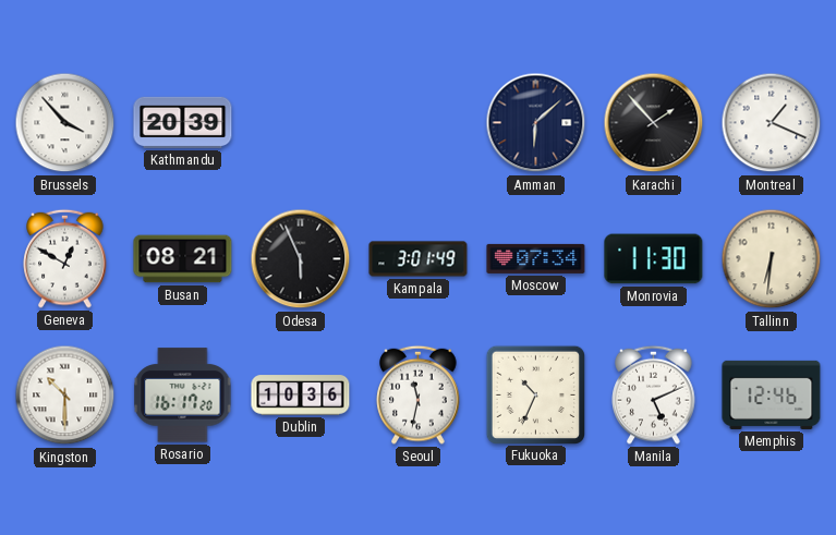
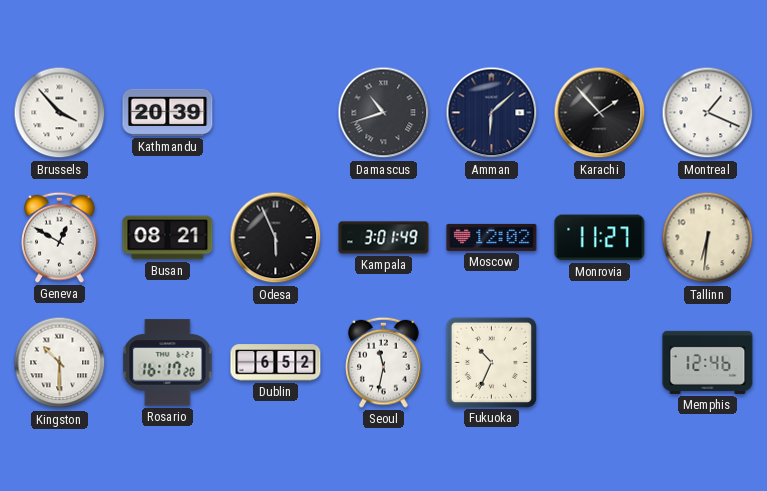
Damascus: none -> 10:42 (384, 113)
Moscow: 07:34 -> 12:02 (492, 237)
Monrovia: 11:30 -> 11:27 (600, 238)
Dublin: 10:36 -> 6:52 (276, 363)
Manila: 5:11 -> none (654, 394)
